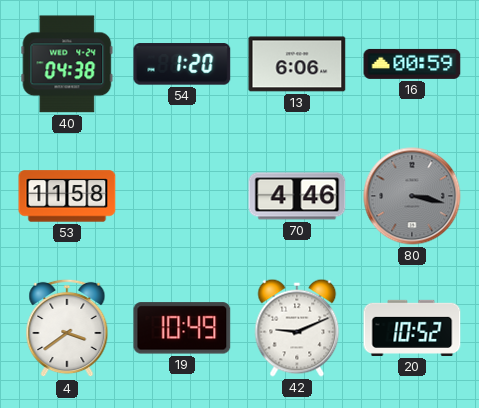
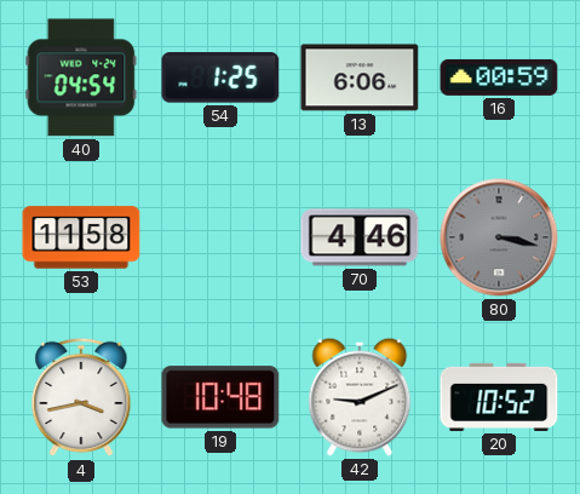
40: 04:38 -> 04:54 (81, 77)
54: 1:20 -> 1:25 (220, 77)
4: 3:39 -> 3:43 (81, 397)
19: 10:49 -> 10:48 (220, 397)
